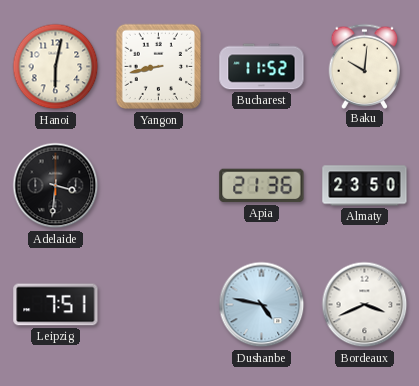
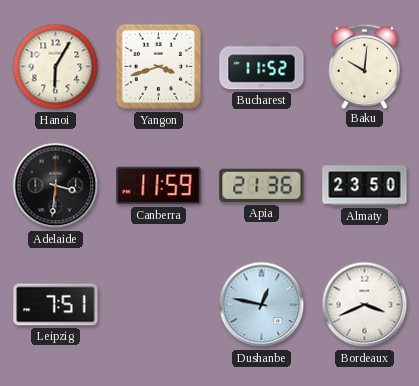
Hanoi: 6:02 -> 6:05 (56, 67)
Yangon: 8:43 -> 3:42 (159, 67)
Canberra: none -> 11:59 (159, 186)
Dushanbe: 4:47 -> 12:47 (262, 305)
